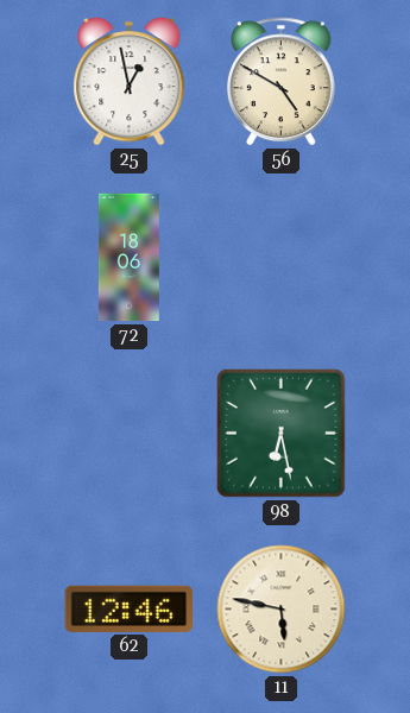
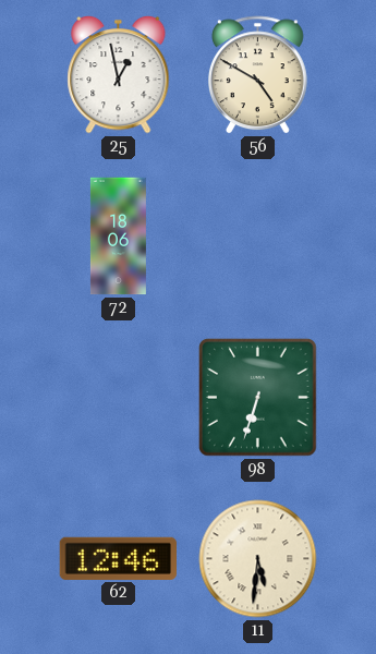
98: 6:28 -> 6:33 (258, 398)
11: 5:47 -> 5:31 (258, 559)
